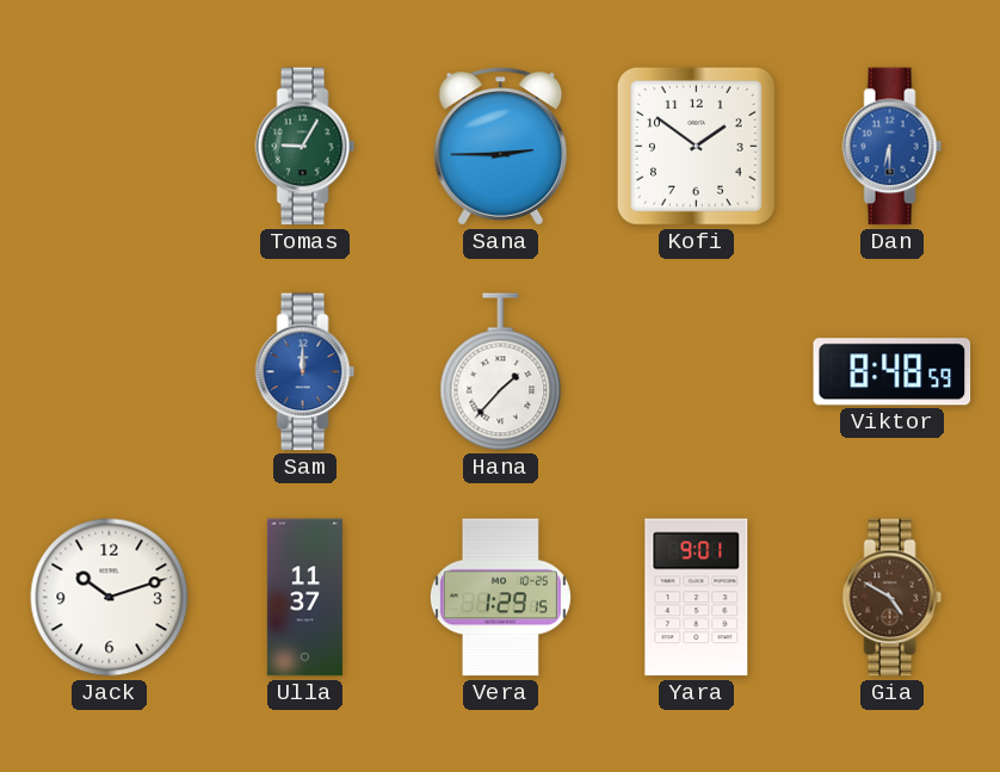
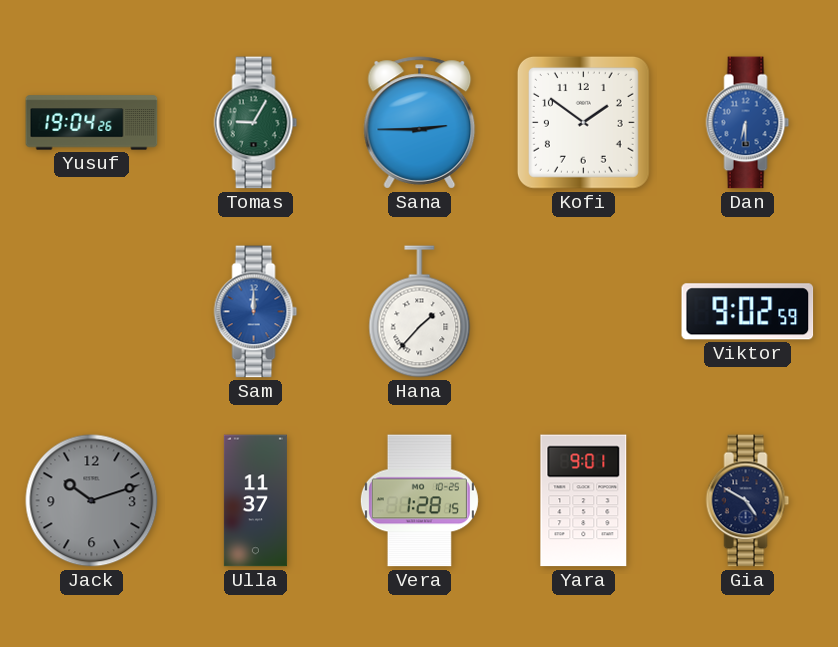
Yusuf: none -> 19:04 (92, 123)
Viktor: 8:48 -> 9:02 (748, 312)
Jack dial: white -> grey (92, 501)
Vera: 1:29 -> 1:28 (419, 501)
Gia dial: brown -> navy (748, 501)
